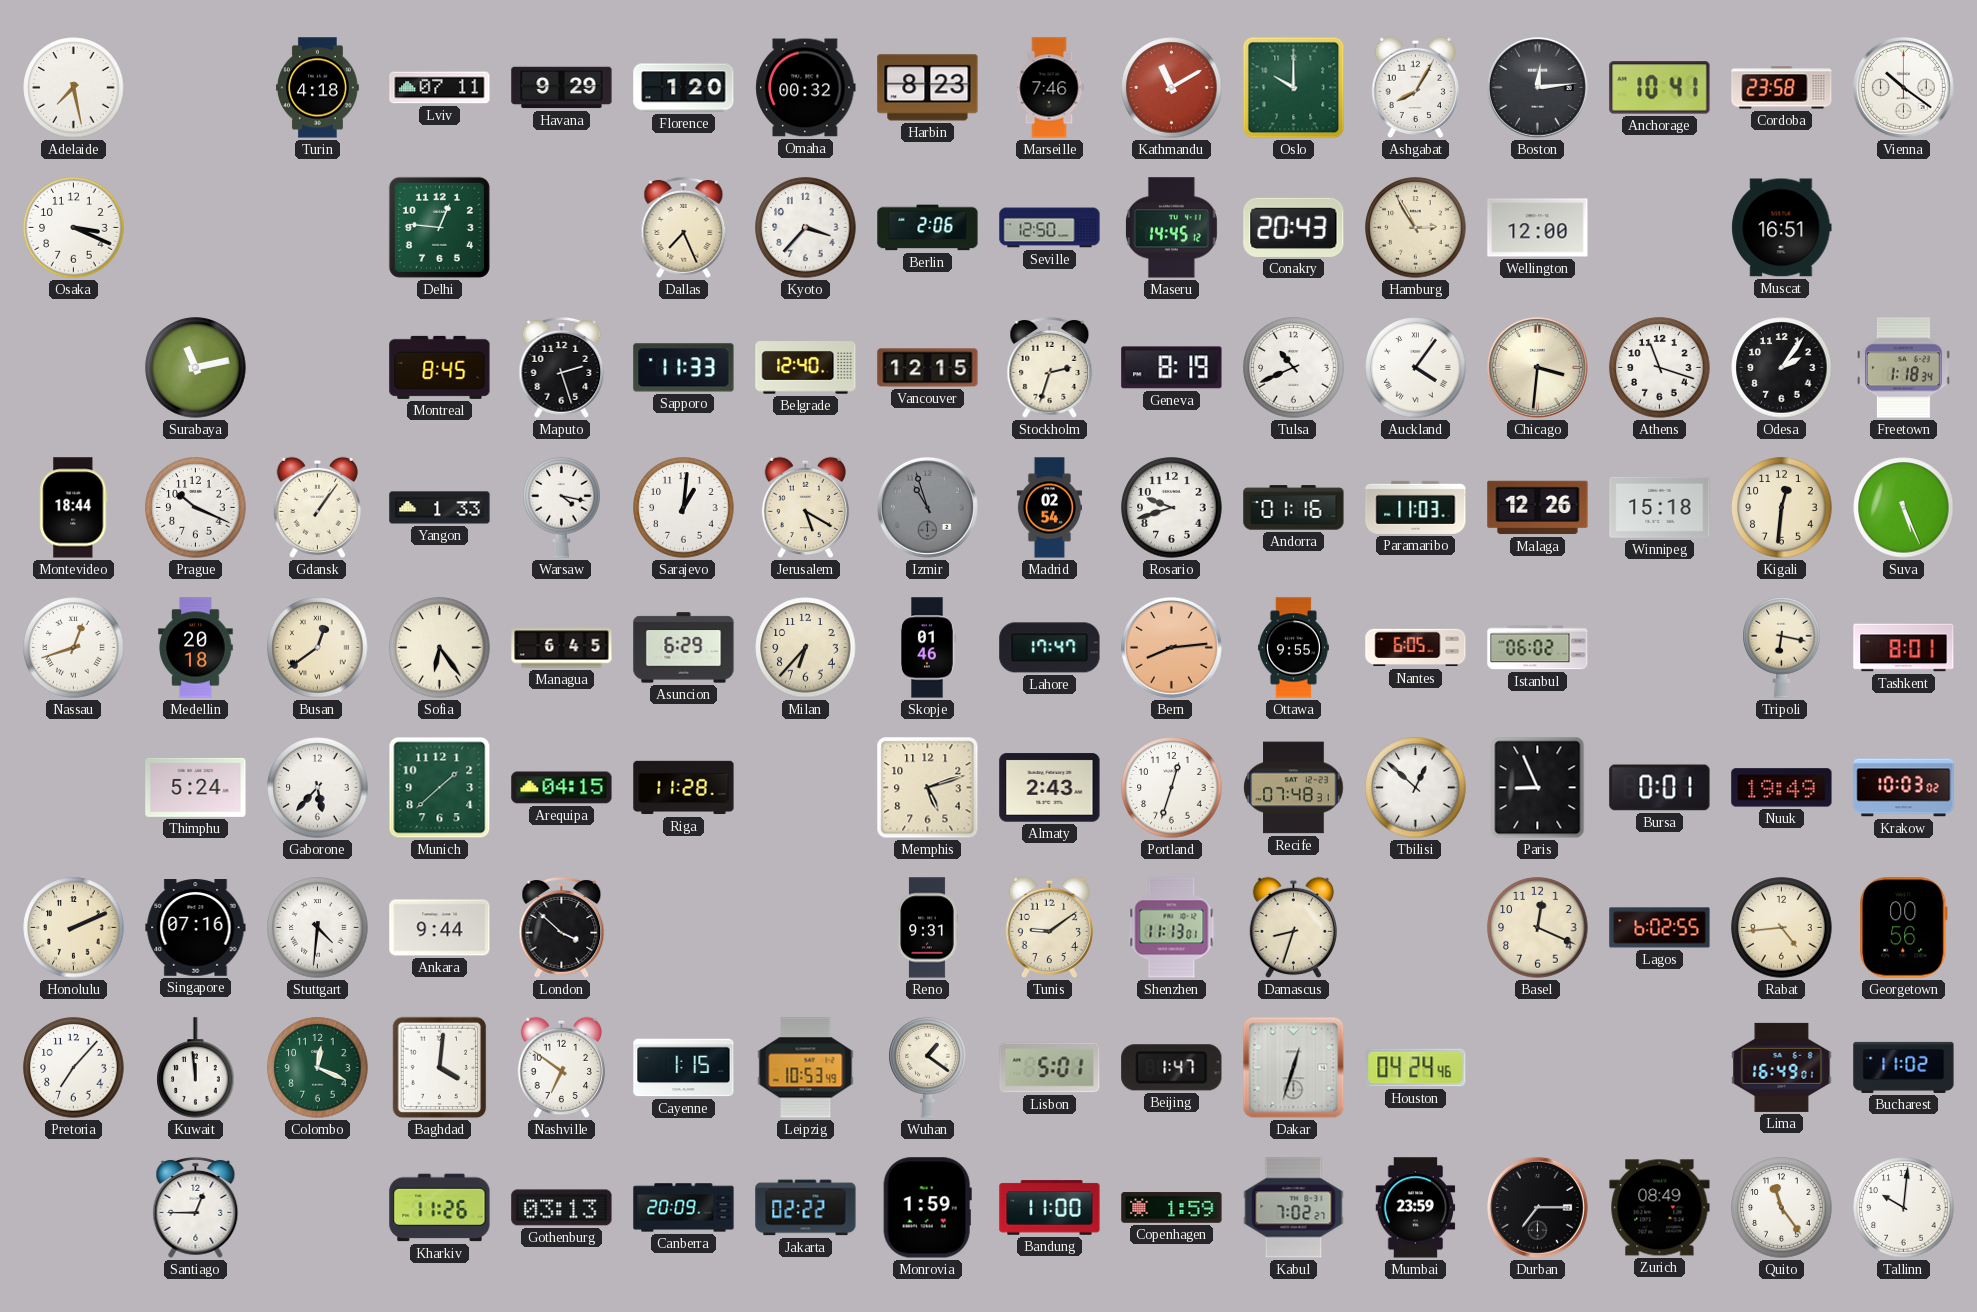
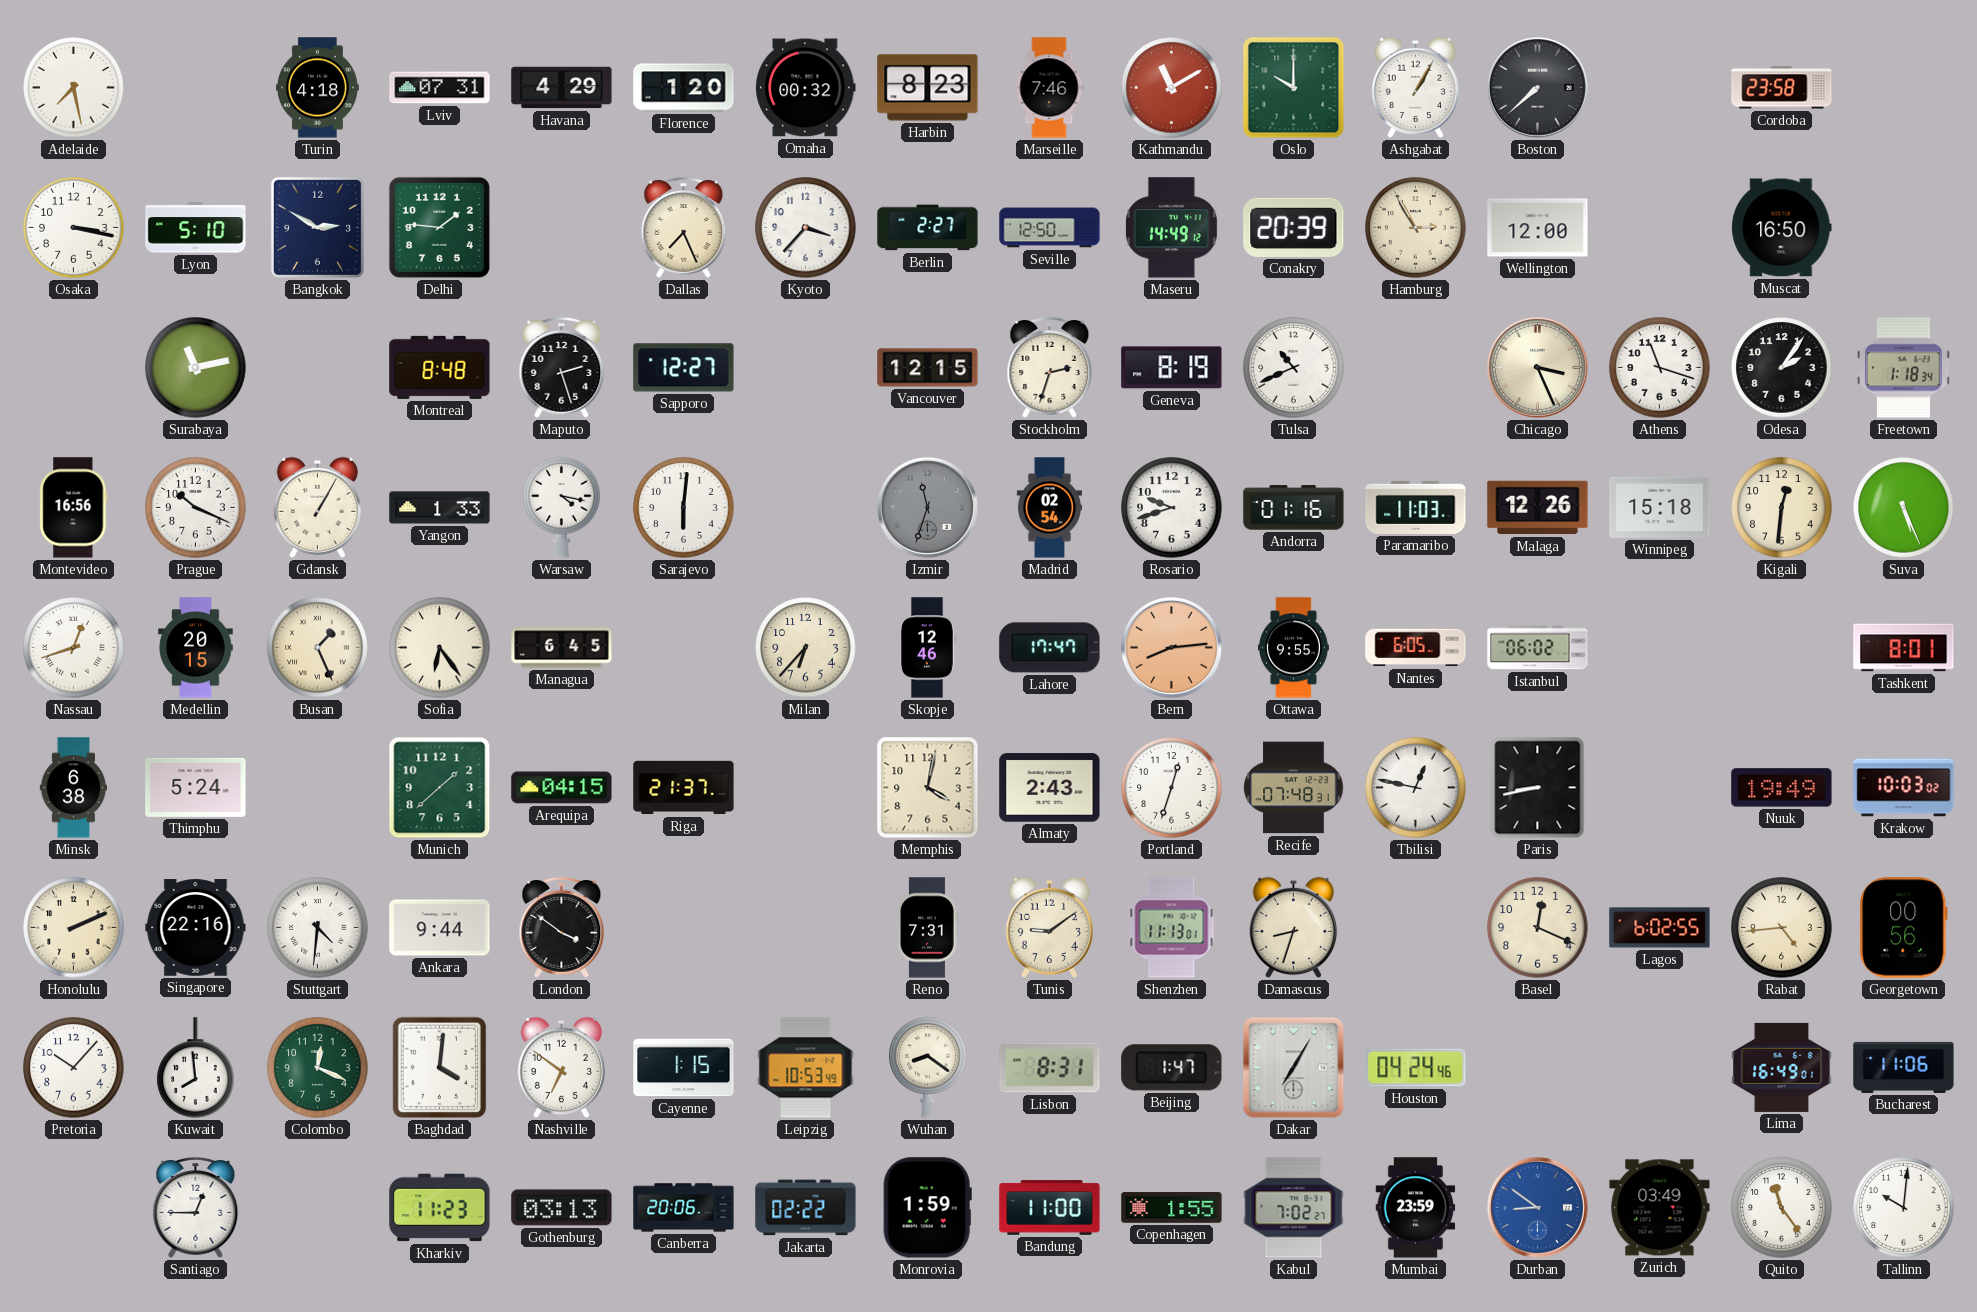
Lviv: 07:11 -> 07:31 (440, 88)
Havana: 9:29 -> 4:29 (562, 88)
Ashgabat: 8:05 -> 1:05 (1415, 88)
Boston: 12:14 -> 7:38 (1538, 88)
Anchorage: 10:41 -> none (1660, 88)
Vienna: 10:21 -> none (1904, 88)
Osaka: 3:19 -> 3:17 (74, 228)
Lyon: none -> 5:10 (196, 228)
Bangkok: none -> 2:50 (317, 227)
Delhi: 12:46 -> 1:46 (439, 227)
Berlin: 2:06 -> 2:27 (928, 228)
Maseru: 14:45 -> 14:49 (1171, 228)
Conakry: 20:43 -> 20:39 (1294, 227)
Muscat: 16:51 -> 16:50 (1782, 228)
Montreal: 8:45 -> 8:48 (440, 367)
Sapporo: 11:33 -> 12:27 (684, 368)
Belgrade: 12:40 -> none (806, 368)
Auckland: 4:06 -> none (1416, 368)
Chicago: 3:31 -> 3:26 (1538, 368)
Montevideo: 18:44 -> 16:56 (74, 508)
Gdansk: 1:06 -> 1:05 (317, 508)
Sarajevo: 1:01 -> 6:01 (684, 508)
Jerusalem: 5:20 -> none (805, 508)
Izmir: 10:57 -> 11:33 (928, 508)
Medellin: 20:18 -> 20:15 (196, 648)
Busan: 12:39 -> 1:26 (318, 648)
Asuncion: 6:29 -> none (684, 648)
Skopje: 01:46 -> 12:46 (927, 648)
Tripoli: 6:17 -> none (1782, 647)
Minsk: none -> 6:38 (74, 788)
Gaborone: 5:37 -> none (318, 788)
Riga: 11:28 -> 21:37 (684, 788)
Memphis: 5:12 -> 4:02 (928, 788)
Tbilisi: 12:52 -> 12:47 (1416, 788)
Paris: 8:56 -> 8:43 (1538, 788)
Bursa: 0:01 -> none (1660, 788)
Singapore: 07:16 -> 22:16 (196, 928)
London: 3:52 -> 3:51 (562, 927)
Reno: 9:31 -> 7:31 (927, 928)
Pretoria: 7:07 -> 10:07 (74, 1068)
Kuwait: 11:59 -> 7:59 (196, 1068)
Wuhan: 1:21 -> 8:21 (928, 1067)
Lisbon: 5:01 -> 8:31 (1050, 1068)
Dakar: 12:33 -> 7:05 (1294, 1068)
Bucharest: 11:02 -> 11:06 (1904, 1067)
Kharkiv: 11:26 -> 11:23 (440, 1208)
Canberra: 20:09 -> 20:06 (684, 1208)
Copenhagen: 1:59 -> 1:55 (1172, 1208)
Durban: 7:15 -> 8:51 (1538, 1208)
Durban dial: black -> blue (1538, 1208)
Zurich: 08:49 -> 03:49 (1660, 1208)
